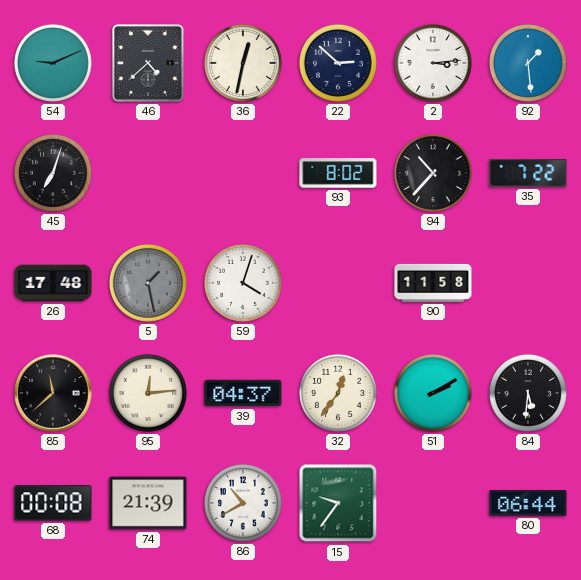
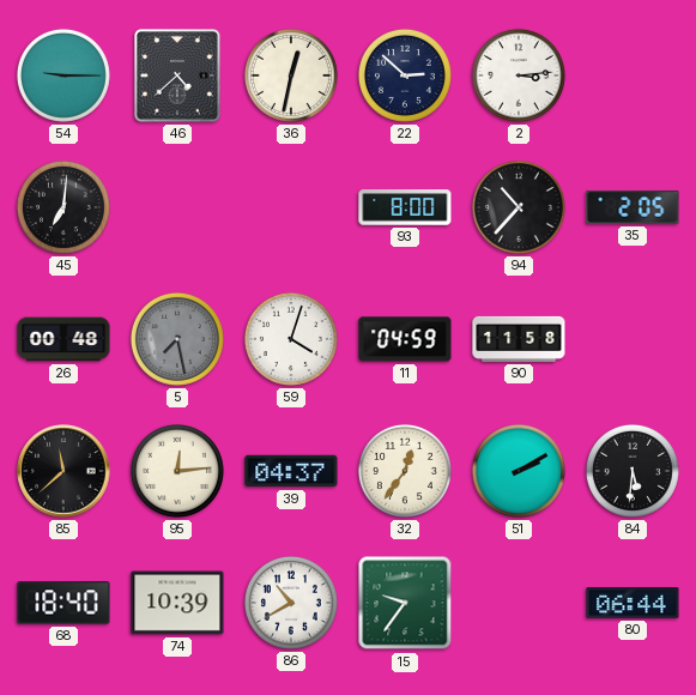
54: 9:11 -> 9:15 (63, 75)
92: 1:29 -> none (528, 63)
45: 7:03 -> 7:01 (63, 207)
93: 8:02 -> 8:00 (405, 207)
35: 7:22 -> 2:05 (633, 207)
26: 17:48 -> 00:48 (63, 339)
5: 1:28 -> 7:28 (177, 339)
11: none -> 04:59 (405, 339)
68: 00:08 -> 18:40 (63, 603)
74: 21:39 -> 10:39 (177, 603)
